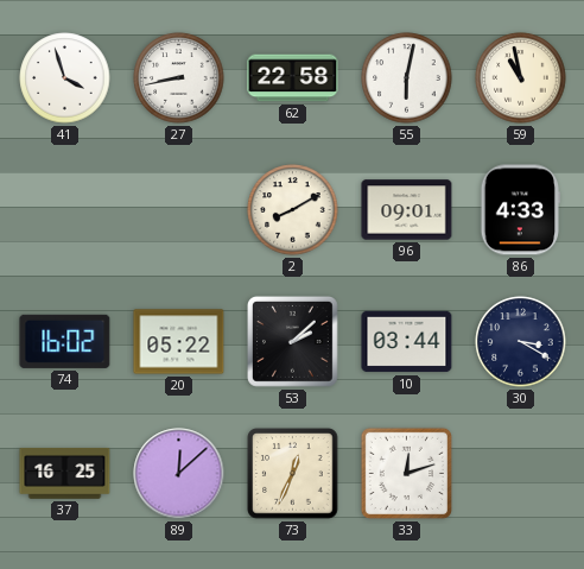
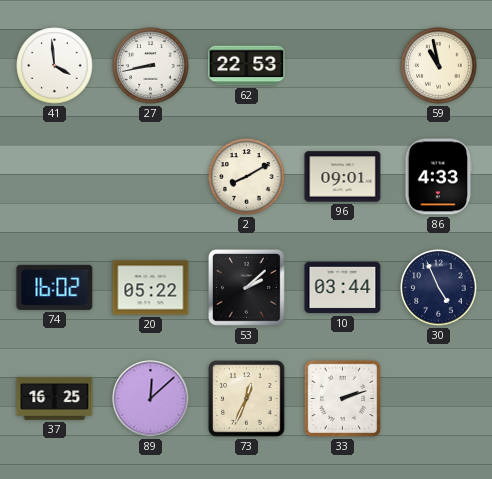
41: 3:57 -> 3:59 (55, 66)
62: 22:58 -> 22:53 (247, 66)
55: 6:02 -> none (407, 78)
30: 3:20 -> 4:56 (439, 288)
33: 12:12 -> 2:12 (342, 398)
